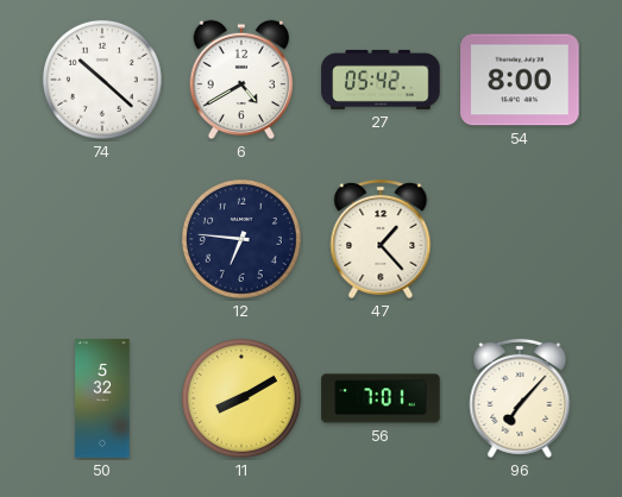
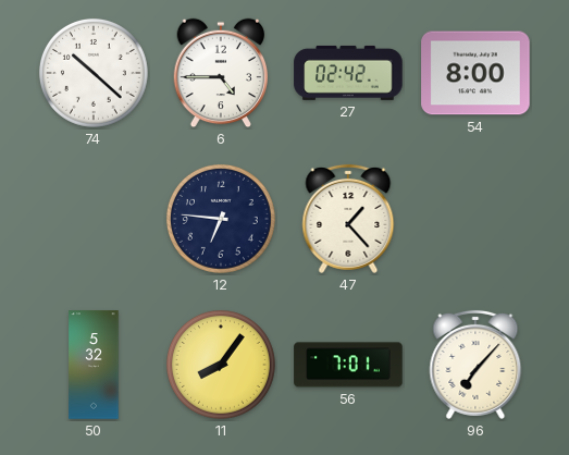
6: 4:40 -> 4:45 (221, 73)
27: 05:42 -> 02:42 (348, 73)
11: 8:10 -> 8:06 (221, 365)
